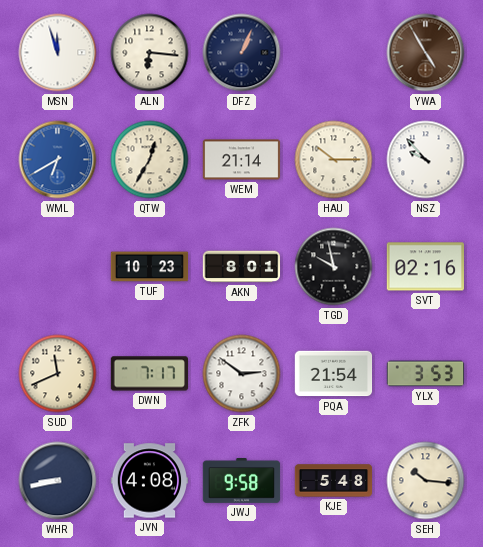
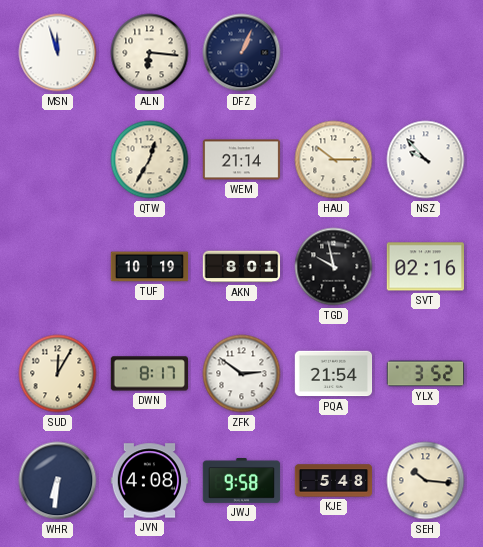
YWA: 4:55 -> none (426, 53)
WML: 6:40 -> none (58, 160)
TUF: 10:23 -> 10:19 (150, 267)
SUD: 11:41 -> 12:05 (58, 374)
DWN: 7:17 -> 8:17 (150, 374)
YLX: 3:53 -> 3:52 (426, 374)
WHR: 8:43 -> 6:31 (58, 481)
